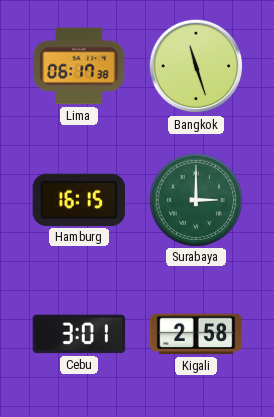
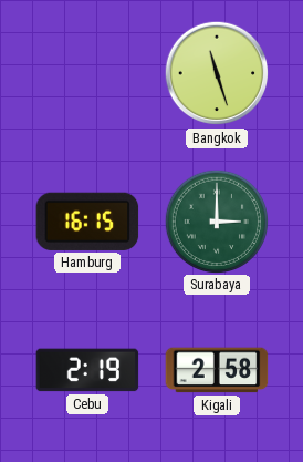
Lima: 06:17 -> none (79, 66)
Cebu: 3:01 -> 2:19 (87, 370)
